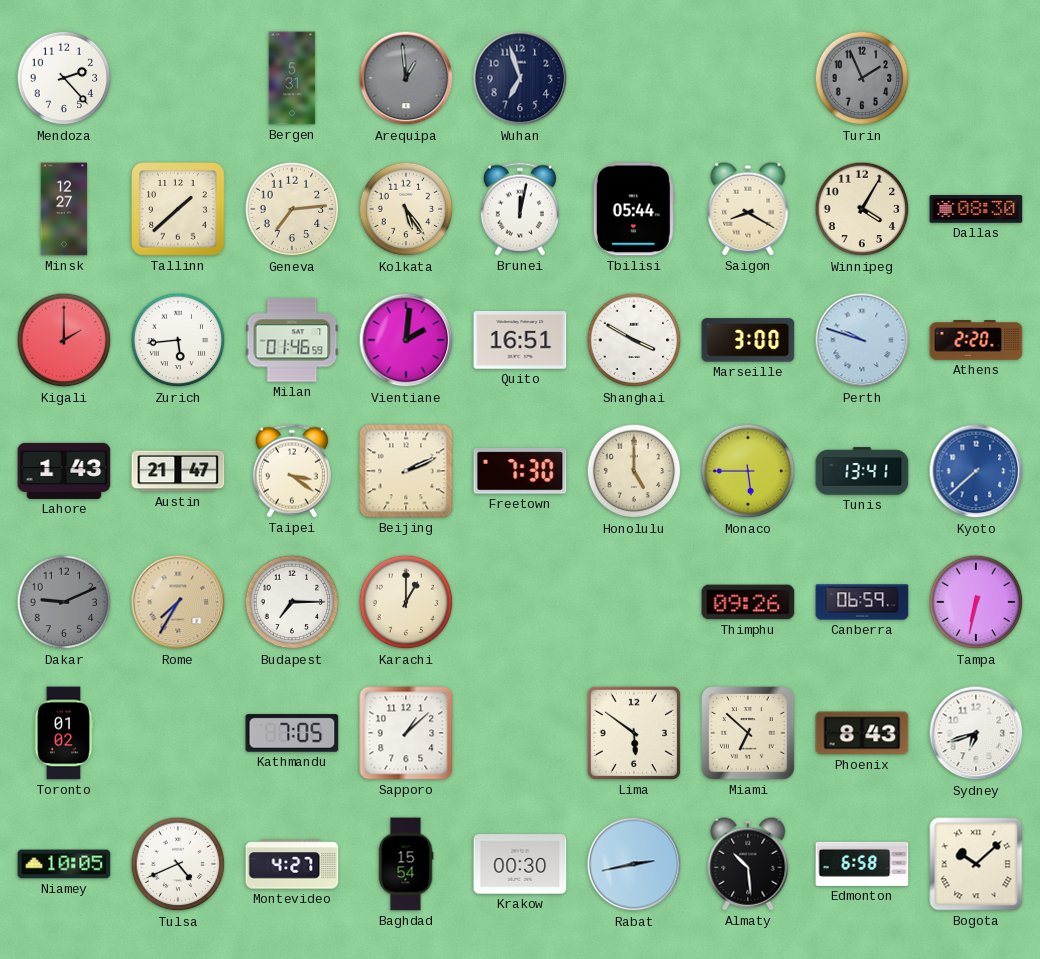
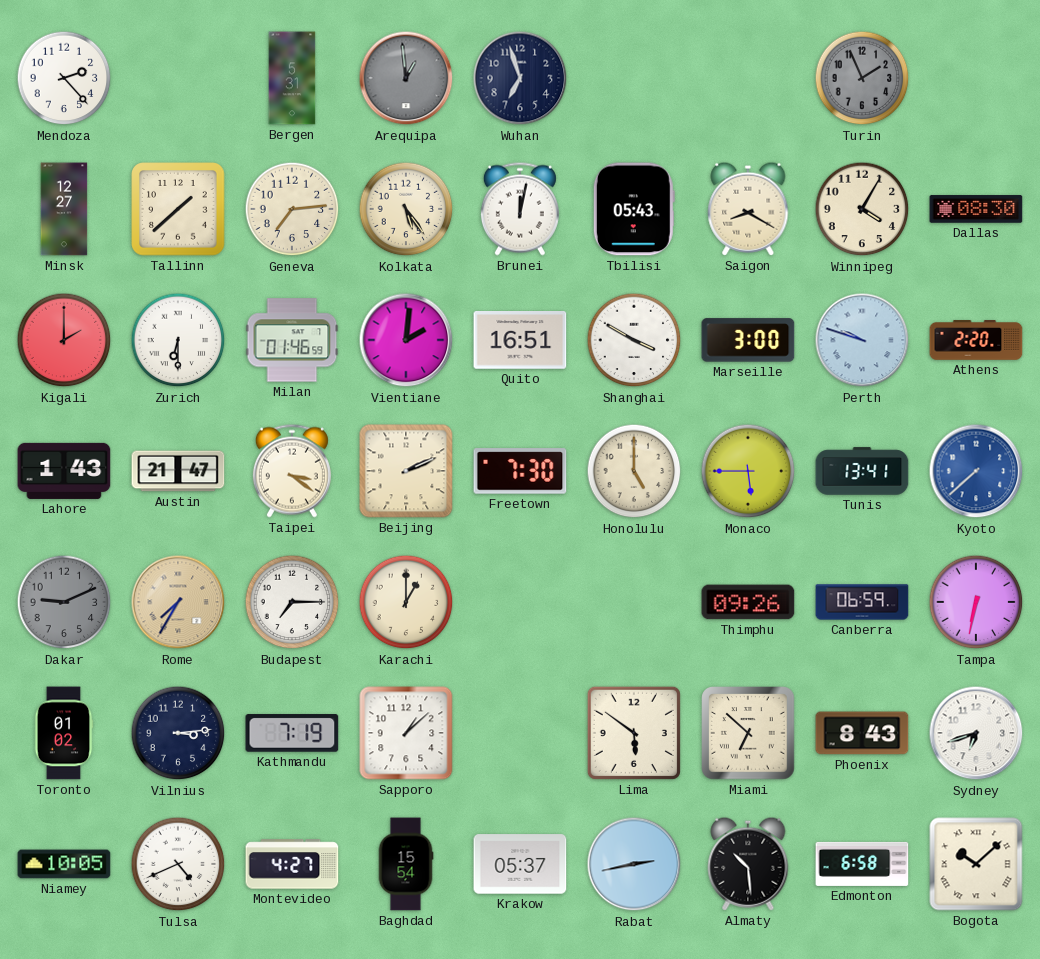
Tbilisi: 05:44 -> 05:43 (634, 209)
Zurich: 5:44 -> 6:30 (178, 340)
Vilnius: none -> 3:14 (178, 733)
Kathmandu: 7:05 -> 7:19 (292, 733)
Krakow: 00:30 -> 05:37 (520, 864)
